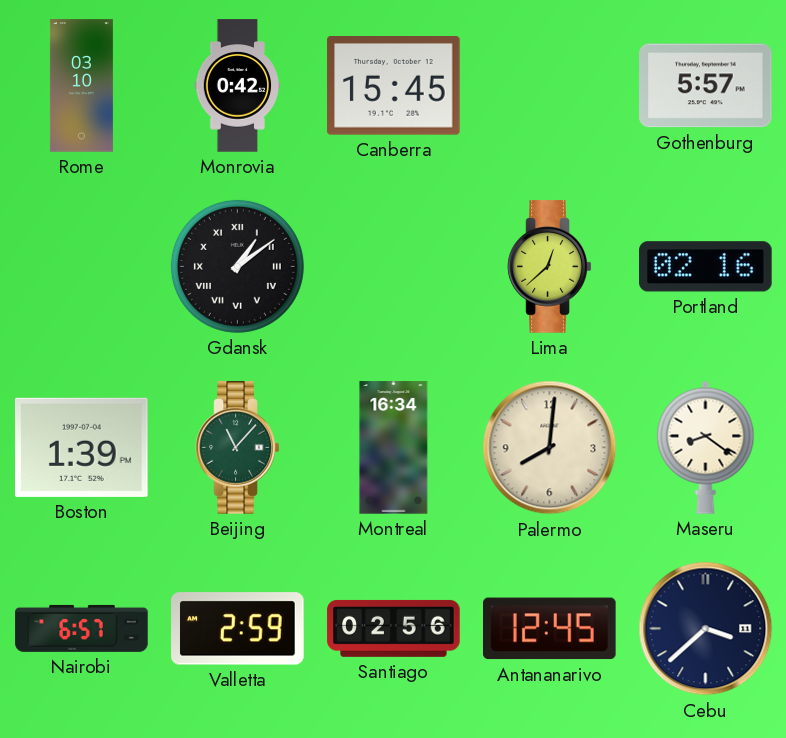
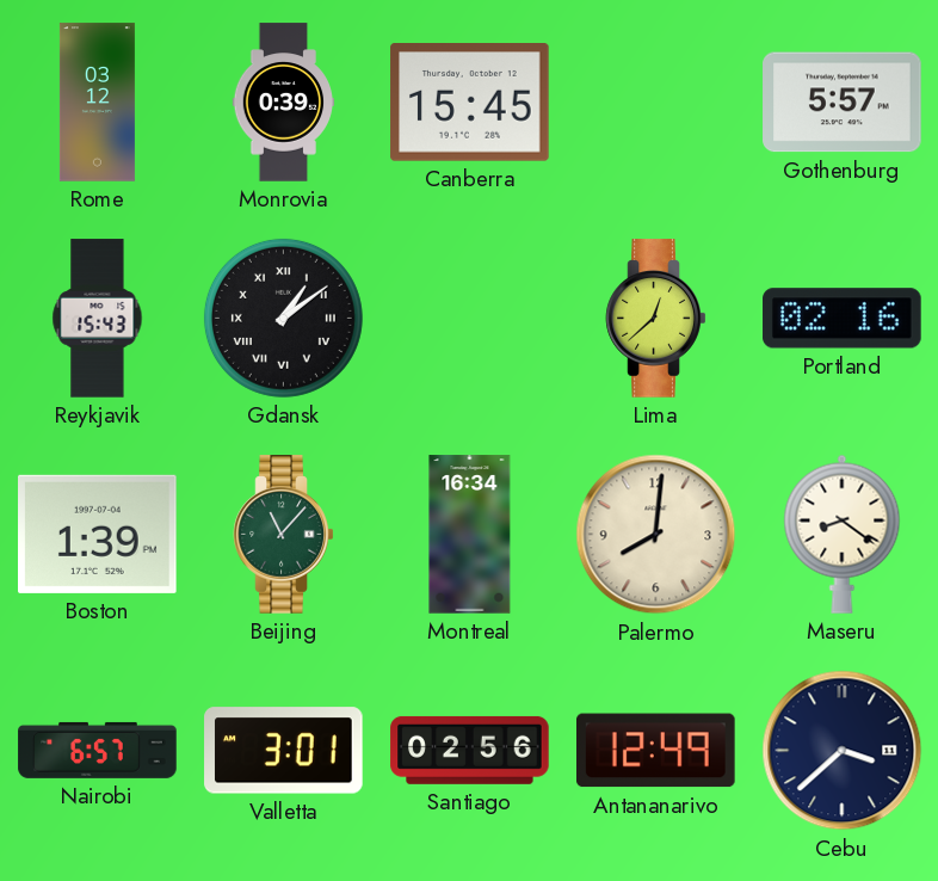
Rome: 03:10 -> 03:12 (97, 103)
Monrovia: 0:42 -> 0:39 (284, 103)
Reykjavik: none -> 15:43 (98, 319)
Valletta: 2:59 -> 3:01 (284, 751)
Antananarivo: 12:45 -> 12:49 (656, 751)
